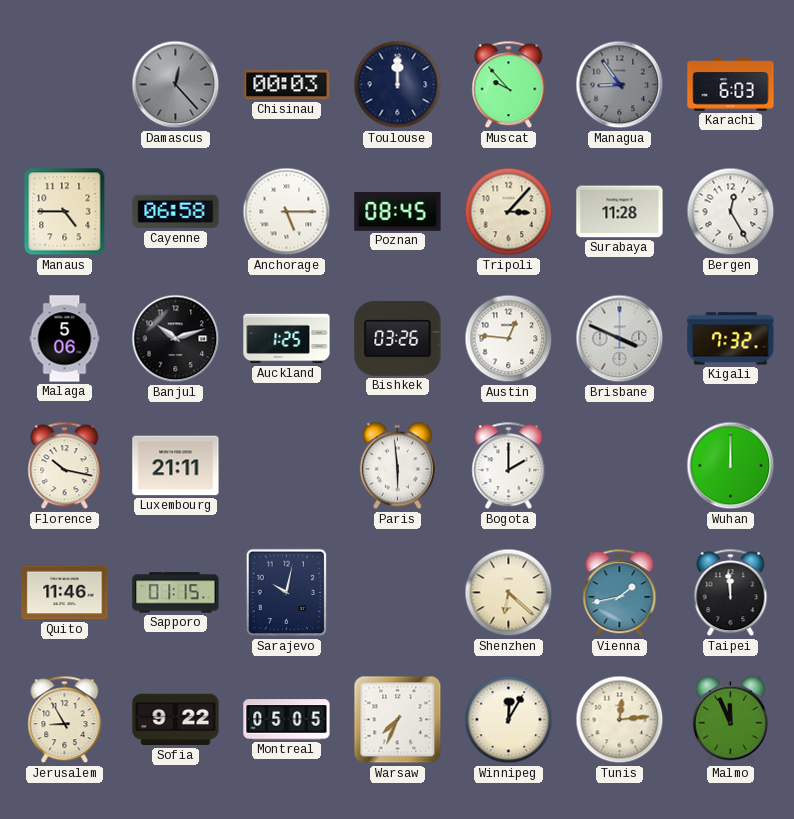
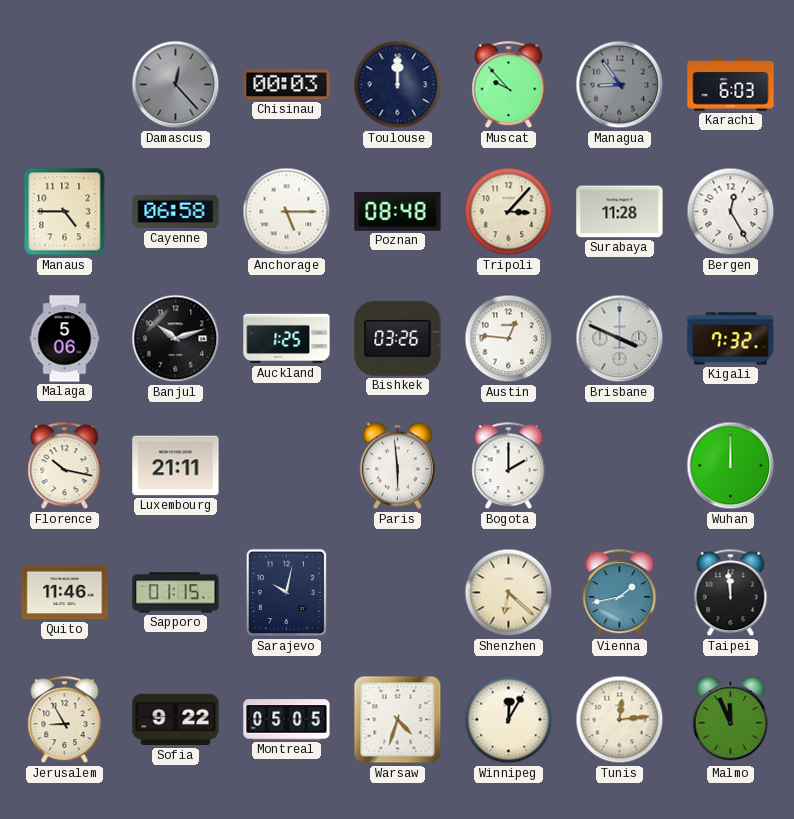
Poznan: 08:45 -> 08:48 (398, 212)
Warsaw: 7:34 -> 4:33 (398, 720)
